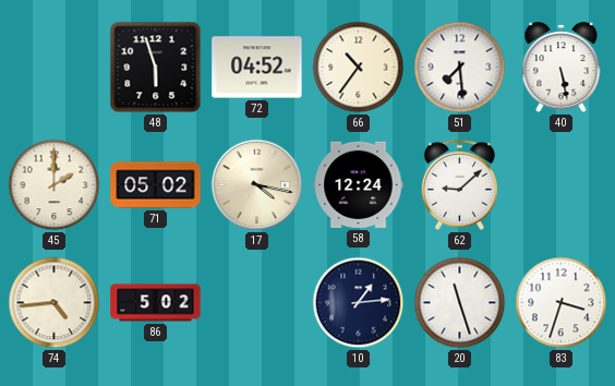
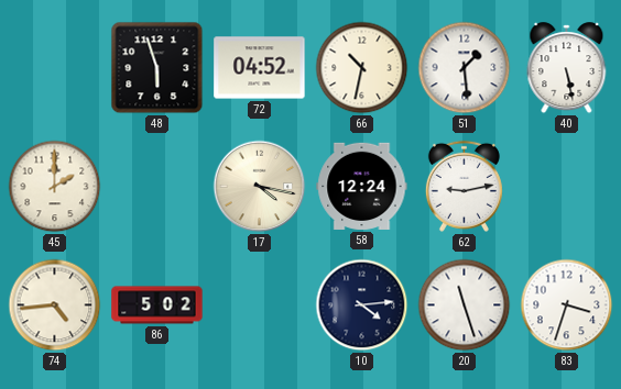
66: 10:36 -> 10:32 (362, 68)
51: 7:29 -> 1:29 (465, 68)
71: 05:02 -> none (156, 185)
62: 9:08 -> 9:13 (464, 186)
10: 1:14 -> 4:14 (362, 305)
